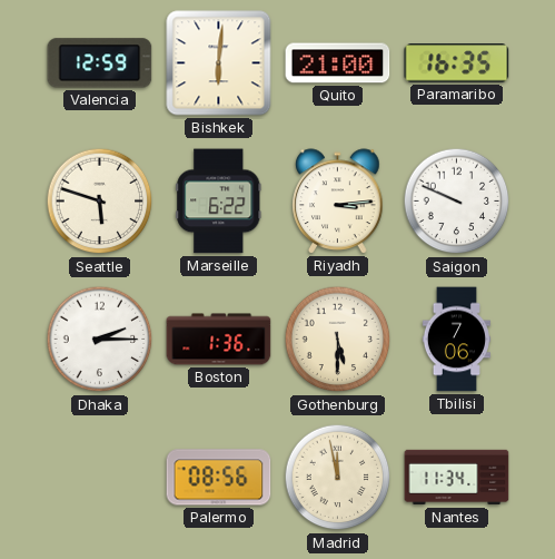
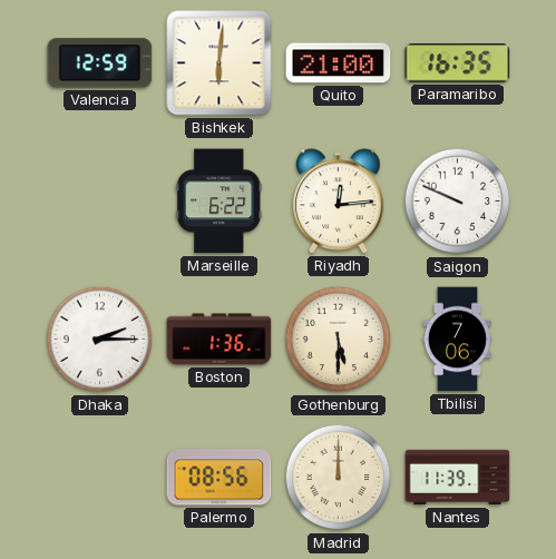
Seattle: 5:48 -> none (100, 202)
Riyadh: 3:14 -> 12:14 (339, 202)
Madrid: 11:58 -> 12:00 (339, 478)
Nantes: 11:34 -> 11:39 (458, 478)
